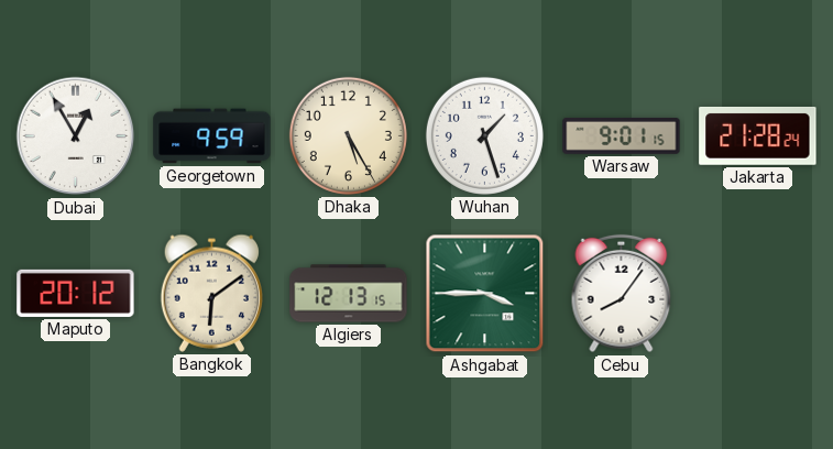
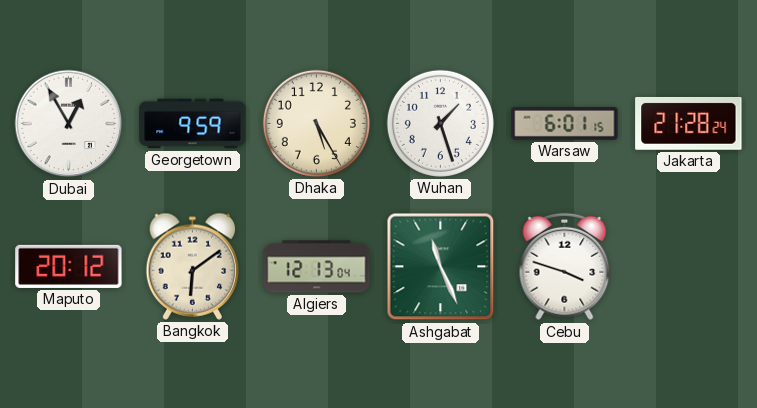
Warsaw: 9:01 -> 6:01 (565, 123)
Algiers: 12:13:15 -> 12:13:04 (317, 267)
Ashgabat: 3:45 -> 11:26 (441, 267)
Cebu: 8:06 -> 3:48 (565, 267)
